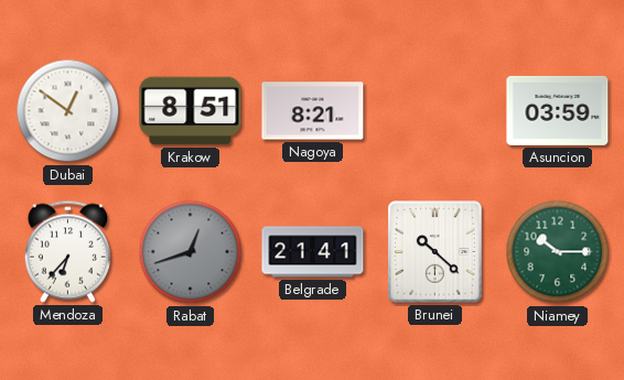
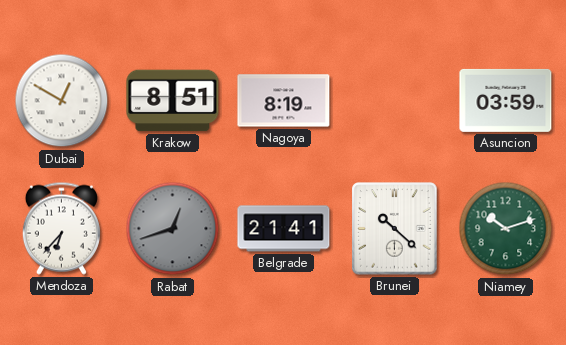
Dubai: 12:51 -> 12:50 (62, 101)
Nagoya: 8:21 -> 8:19 (284, 101)
Niamey: 10:15 -> 10:12 (506, 229)
